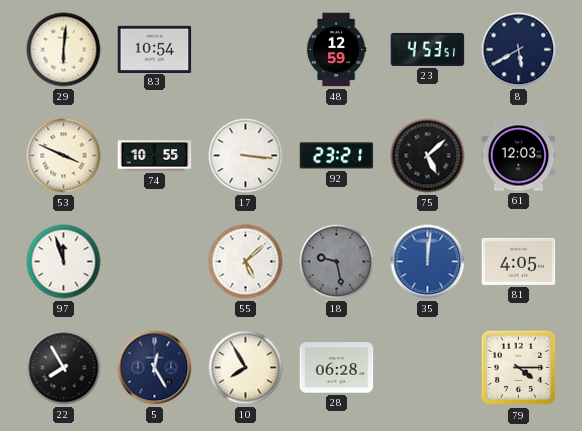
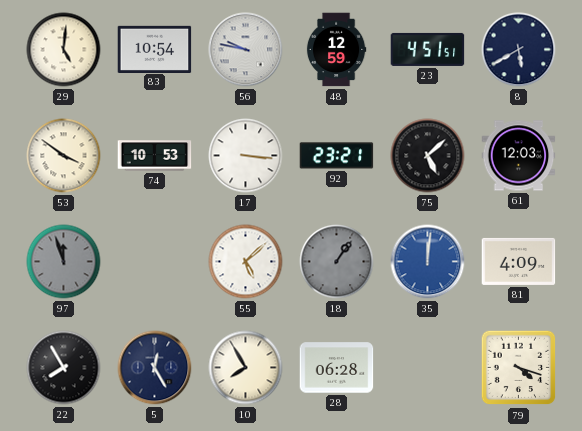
29: 6:01 -> 5:01 (64, 50)
56: none -> 9:47 (246, 50)
23: 4:53 -> 4:51 (428, 49)
53: 3:49 -> 3:51 (64, 156)
74: 10:55 -> 10:53 (155, 156)
97 dial: white -> grey (64, 262)
18: 9:28 -> 1:06 (337, 262)
81: 4:05 -> 4:09 (519, 261)
79: 4:15 -> 4:18 (519, 368)
